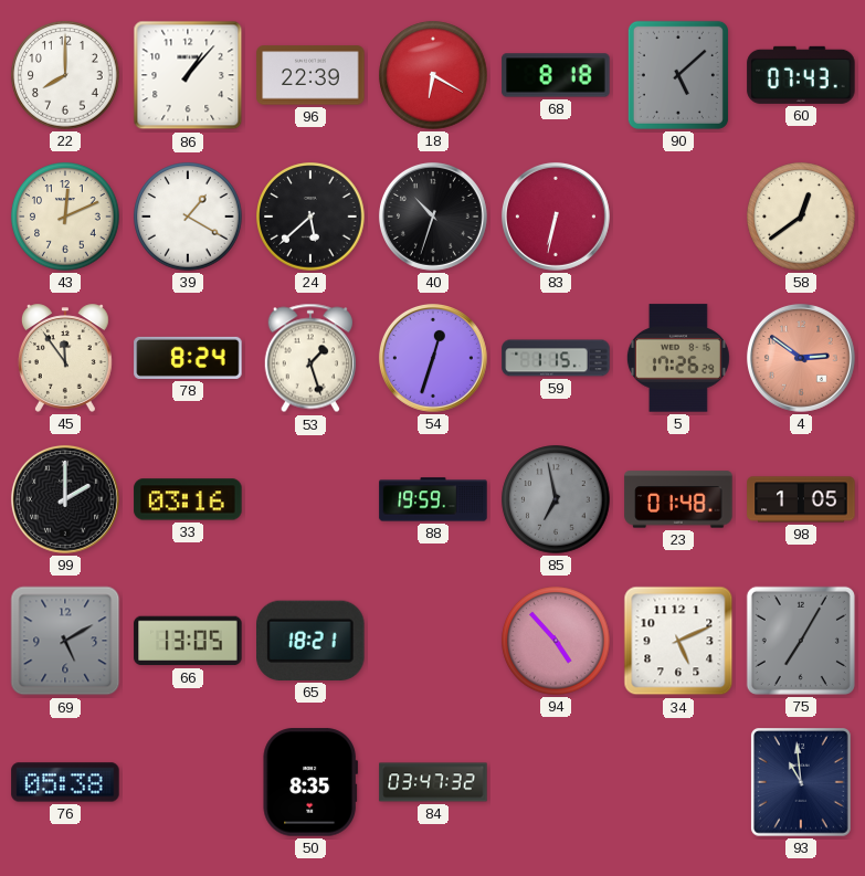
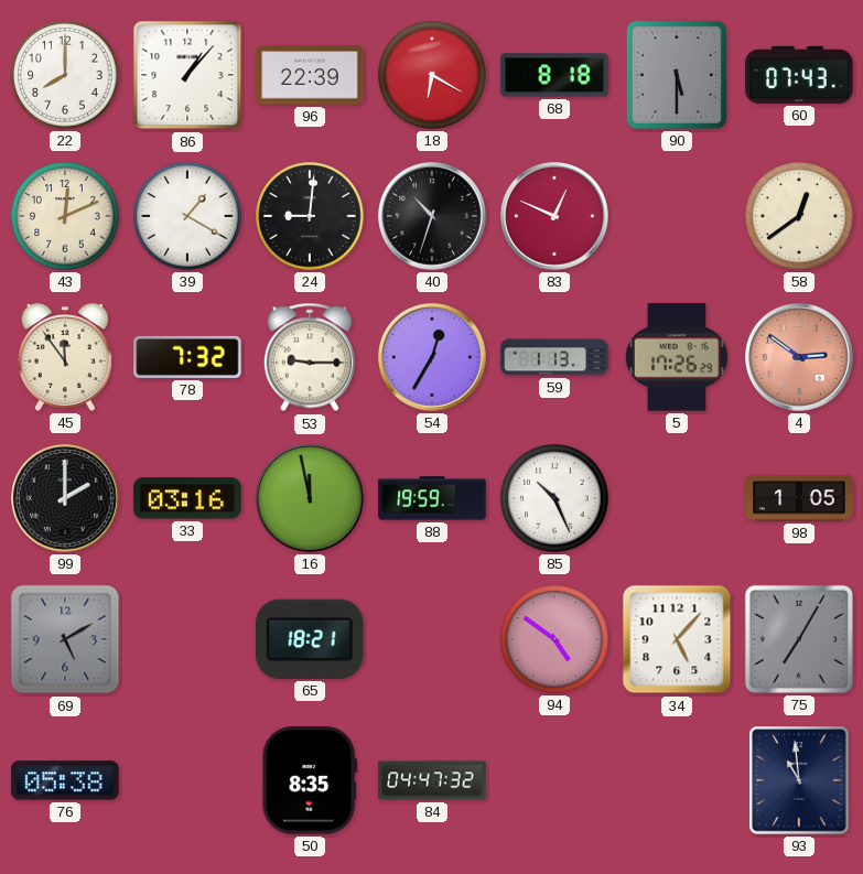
90: 5:08 -> 5:30 (677, 75)
24: 5:38 -> 9:01 (310, 216)
83: 6:32 -> 12:49 (554, 216)
78: 8:24 -> 7:32 (187, 357)
53: 1:27 -> 9:15 (310, 357)
54: 12:33 -> 12:35 (432, 357)
59: 1:15 -> 1:13 (554, 357)
16: none -> 11:58 (310, 498)
85: 6:58 -> 10:26 (554, 498)
85 dial: grey -> white (554, 498)
23: 01:48 -> none (678, 499)
66: 13:05 -> none (188, 641)
94: 4:53 -> 4:51 (554, 639)
34: 5:11 -> 5:07 (677, 639)
84: 03:47 -> 04:47 (432, 780)
